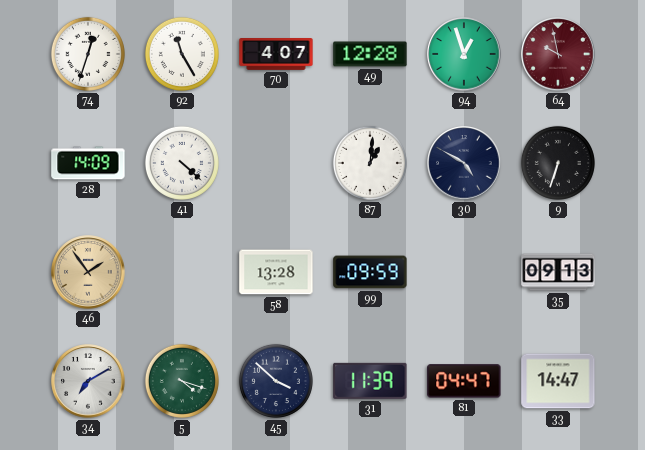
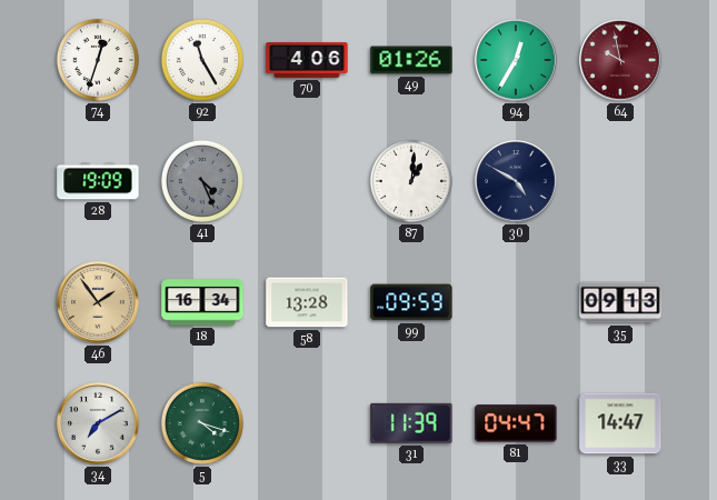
70: 4:07 -> 4:06 (307, 61)
49: 12:28 -> 01:26 (411, 60)
94: 12:57 -> 12:35 (516, 60)
28: 14:09 -> 19:09 (98, 181)
41: 4:22 -> 4:26 (202, 181)
41 dial: white -> grey (202, 181)
9: 6:33 -> none (558, 163)
18: none -> 16:34 (202, 302)
45: 3:52 -> none (276, 381)
